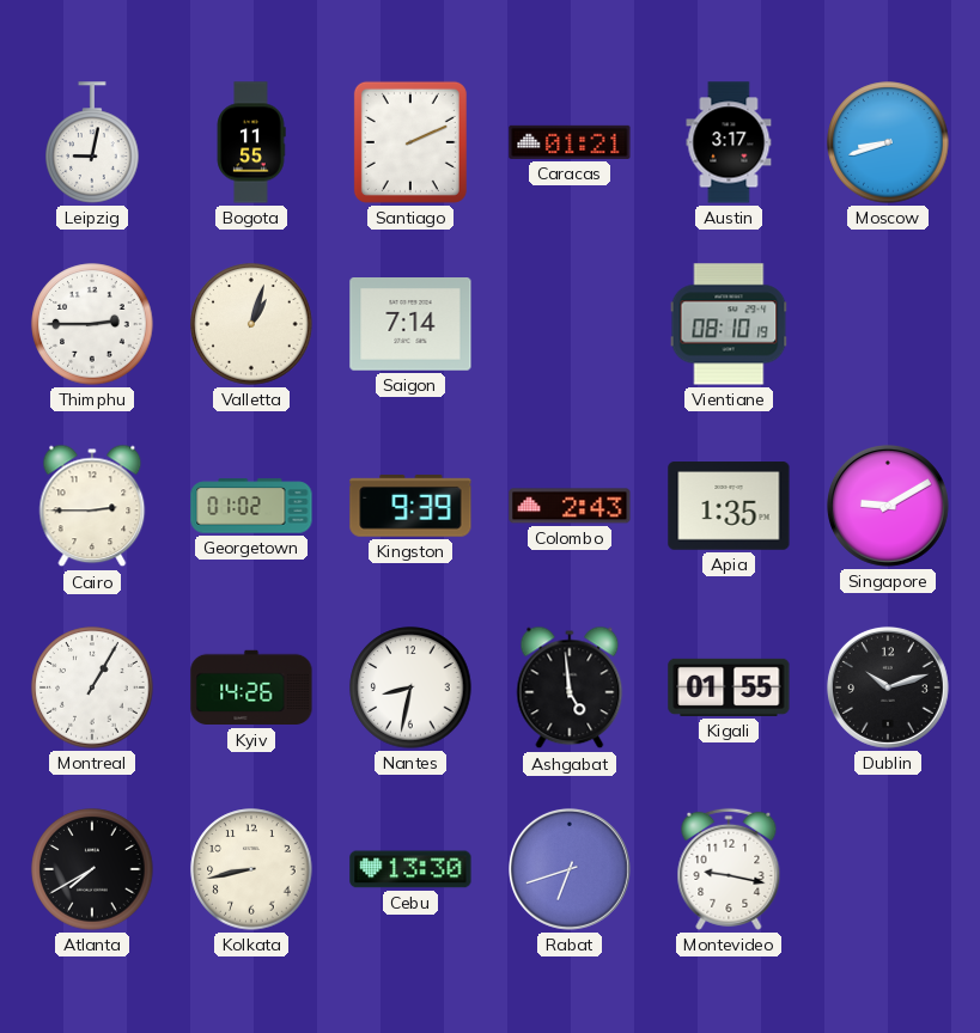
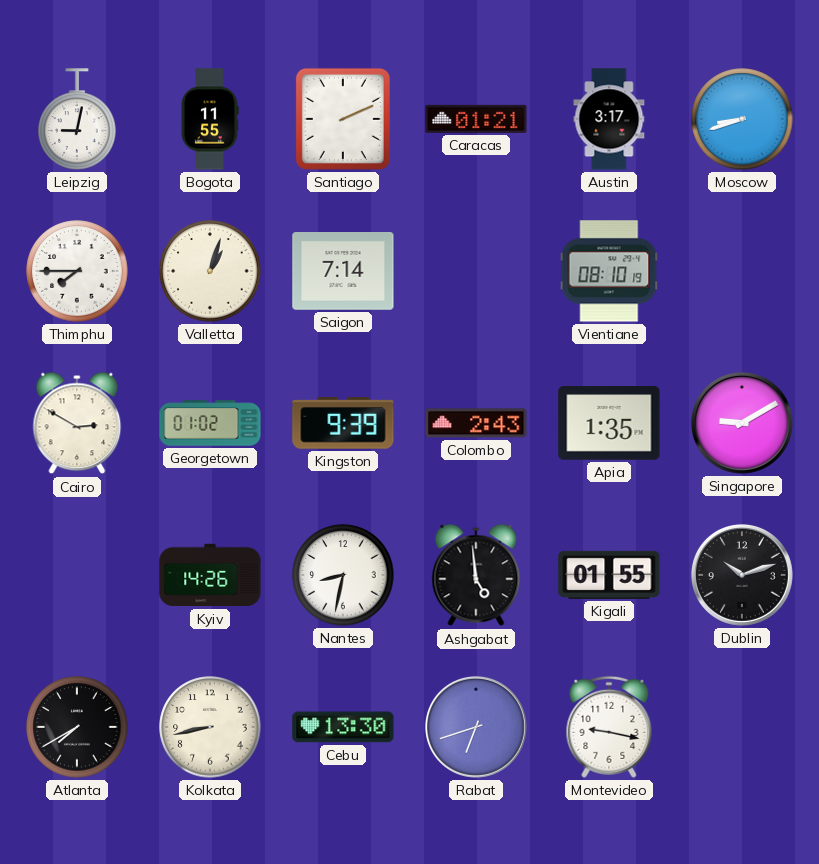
Thimphu: 2:45 -> 7:45 (77, 271)
Cairo: 2:45 -> 2:50 (77, 423)
Montreal: 1:05 -> none (92, 687)
